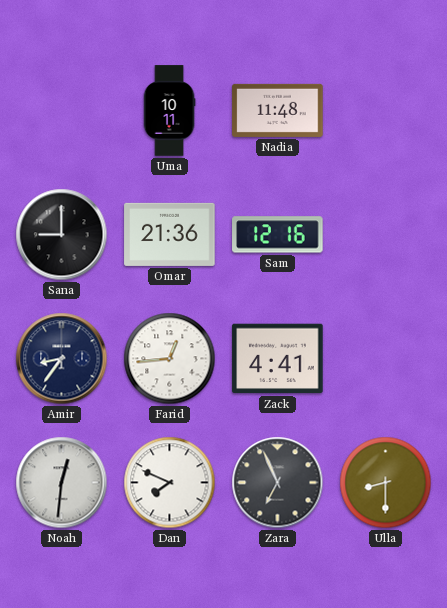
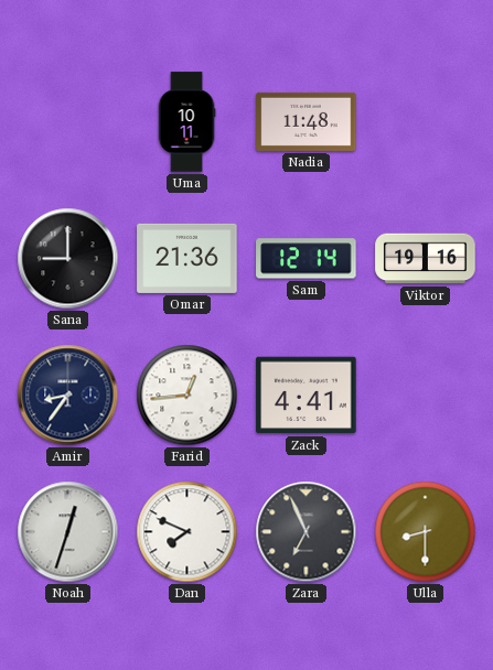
Sam: 12:16 -> 12:14 (307, 259)
Viktor: none -> 19:16 (426, 259)
Noah: 12:31 -> 12:33 (68, 532)
